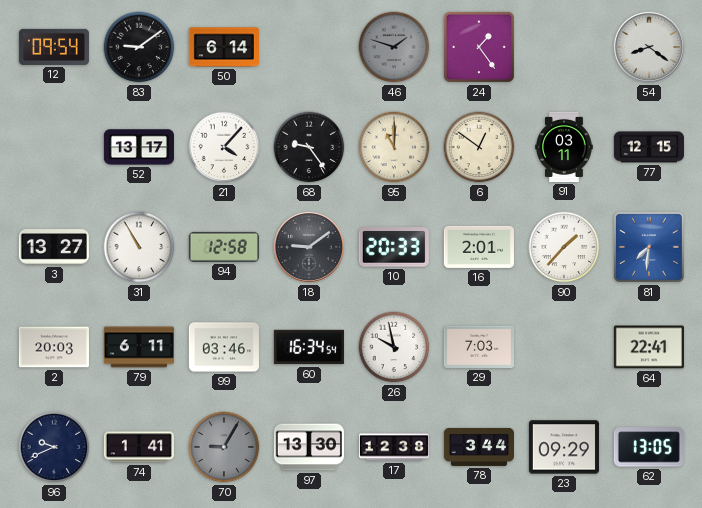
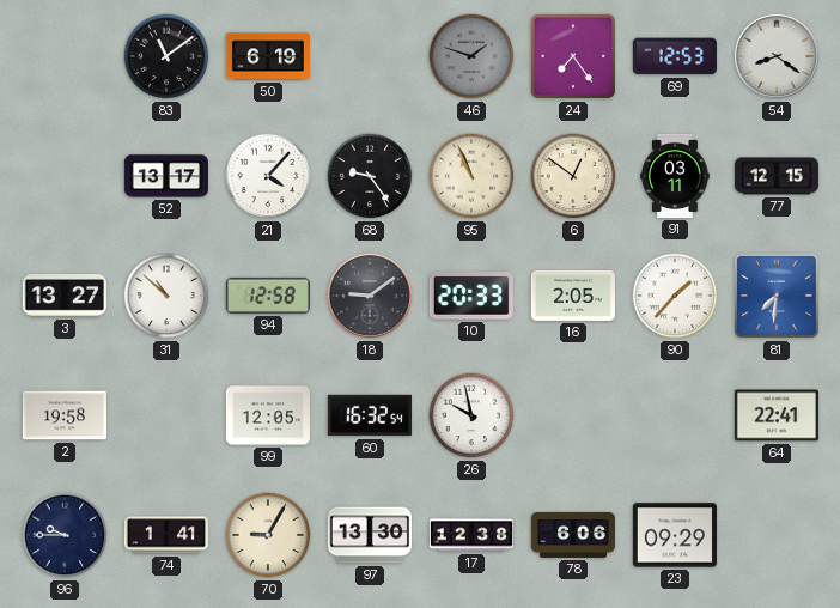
12: 09:54 -> none (54, 47)
83: 9:09 -> 11:09 (166, 56)
50: 6:14 -> 6:19 (268, 56)
24: 1:24 -> 7:24 (573, 56)
69: none -> 12:53 (675, 56)
95: 11:00 -> 10:56 (471, 176)
31: 10:55 -> 10:52 (166, 296)
16: 2:01 -> 2:05 (573, 296)
2: 20:03 -> 19:58 (65, 415)
79: 6:11 -> none (139, 347)
99: 03:46 -> 12:05 (268, 415)
60: 16:34 -> 16:32 (370, 415)
29: 7:03 -> none (479, 347)
96: 9:41 -> 9:45 (65, 535)
70 dial: grey -> cream (268, 535)
78: 3:44 -> 6:06 (573, 535)
62: 13:05 -> none (649, 447)
